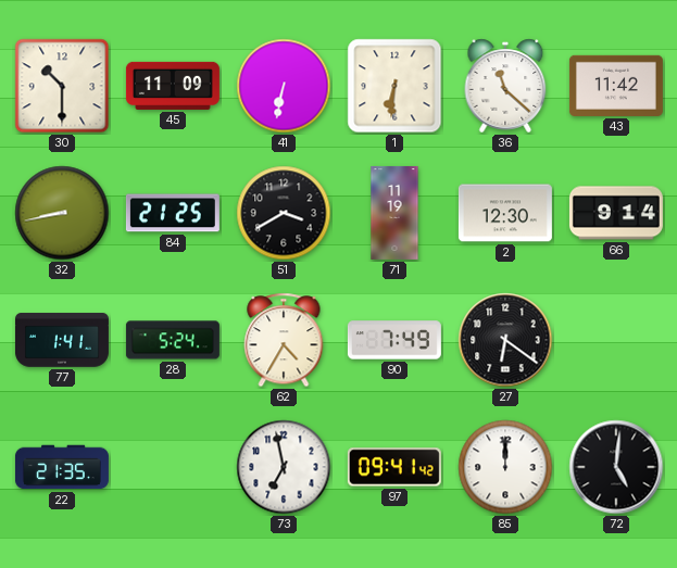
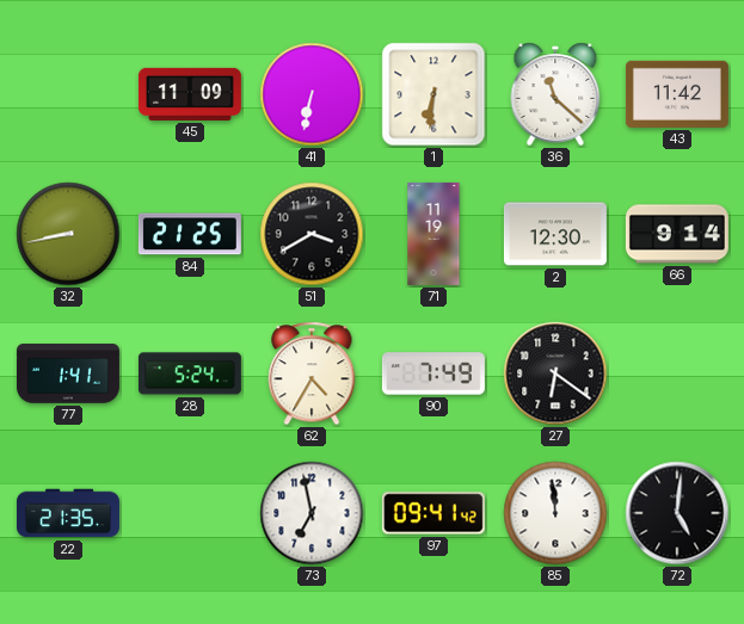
30: 10:30 -> none (62, 86)
85: 12:00 -> 11:59 (555, 513)
